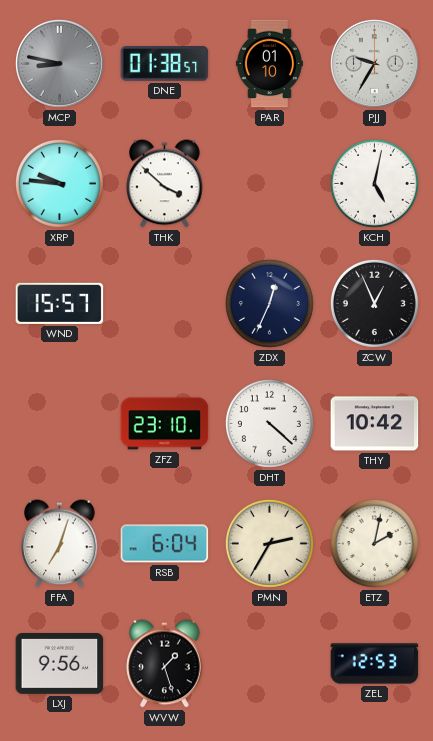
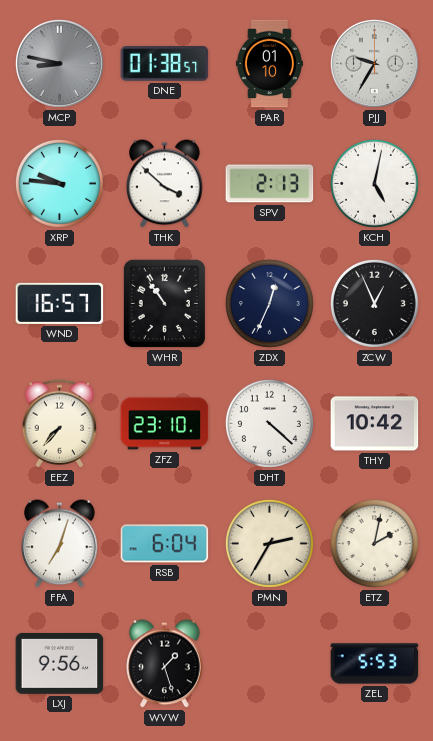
SPV: none -> 2:13 (270, 184)
WND: 15:57 -> 16:57 (60, 303)
WHR: none -> 10:54 (164, 303)
EEZ: none -> 7:37 (60, 424)
ZEL: 12:53 -> 5:53 (375, 664)
